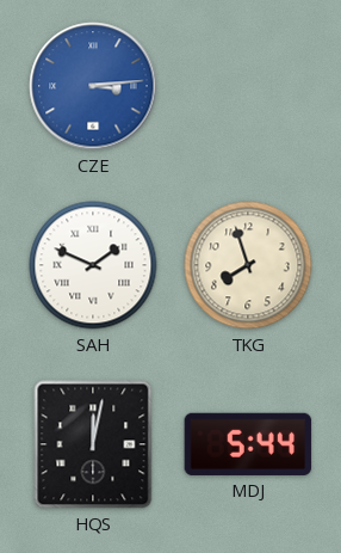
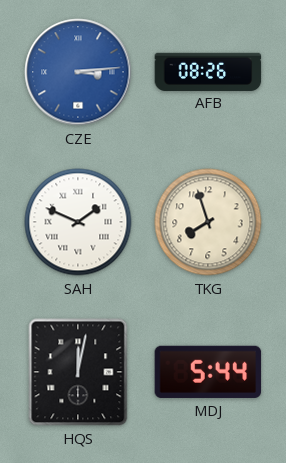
AFB: none -> 08:26 (208, 71)
